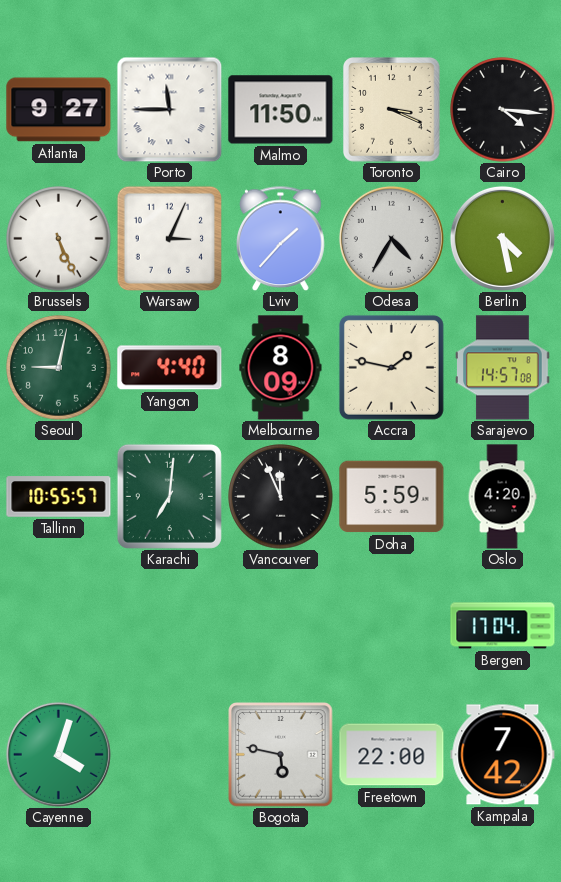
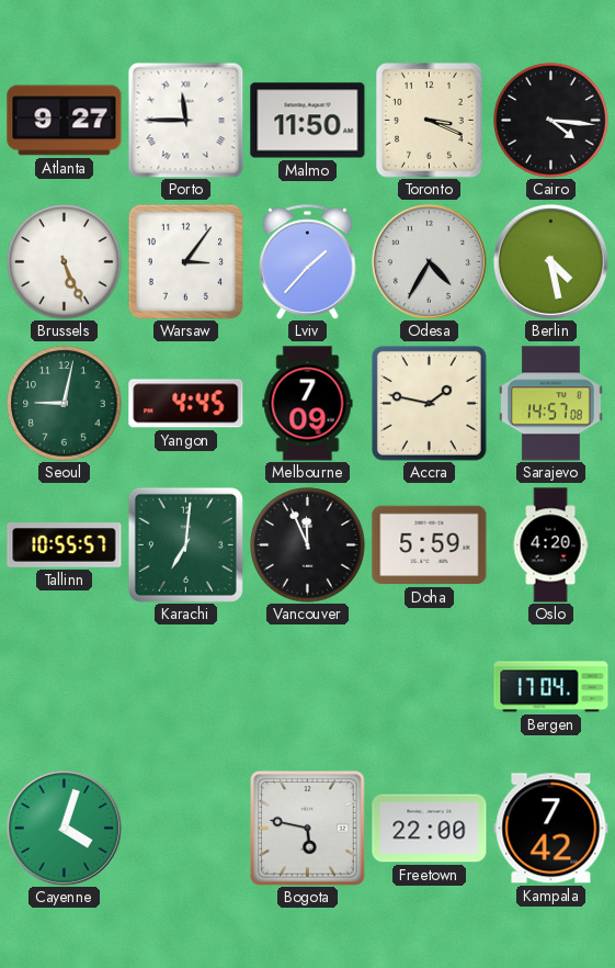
Warsaw: 3:04 -> 3:06 (185, 261)
Yangon: 4:40 -> 4:45 (186, 404)
Melbourne: 8:09 -> 7:09 (308, 404)
